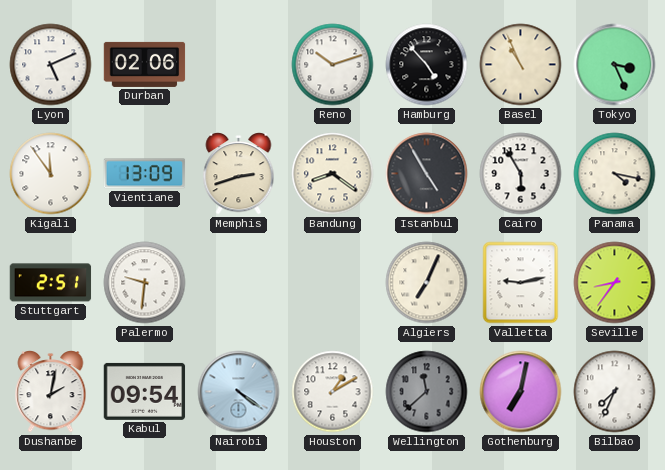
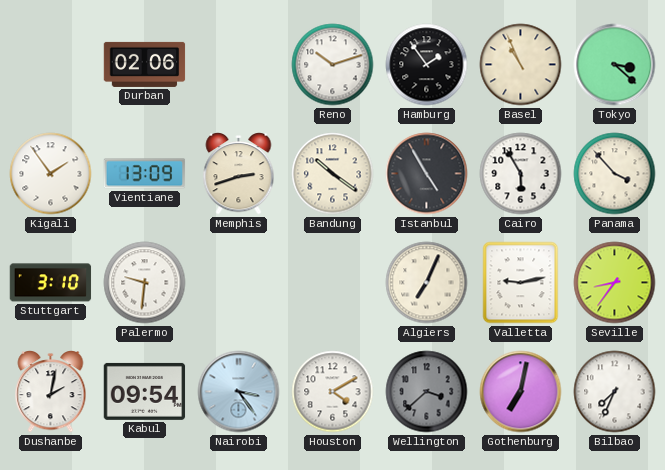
Lyon: 5:11 -> none (51, 65)
Hamburg: 4:53 -> 1:54 (427, 65)
Tokyo: 3:26 -> 3:22 (615, 65)
Kigali: 11:54 -> 1:54 (51, 174)
Bandung: 8:21 -> 10:21 (333, 174)
Panama: 4:17 -> 3:53 (615, 174)
Stuttgart: 2:51 -> 3:10 (51, 283)
Nairobi: 4:21 -> 3:24 (239, 392)
Houston: 1:10 -> 4:10 (333, 392)
Wellington: 11:38 -> 3:38 (427, 392)
